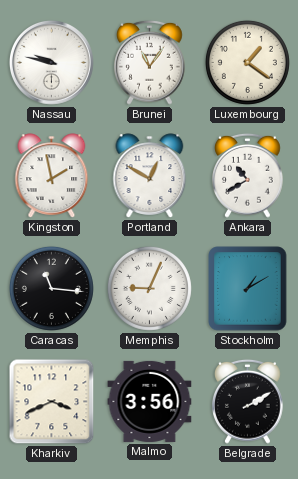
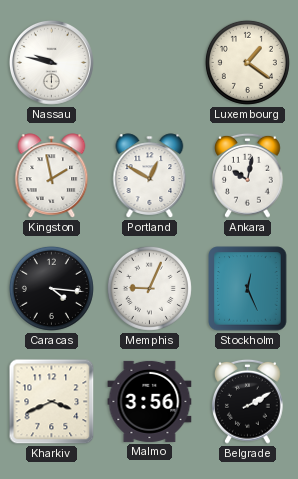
Brunei: 11:06 -> none (150, 62)
Ankara: 10:40 -> 10:02 (248, 175)
Caracas: 11:16 -> 4:16 (51, 288)
Stockholm: 1:10 -> 12:26 (248, 289)
